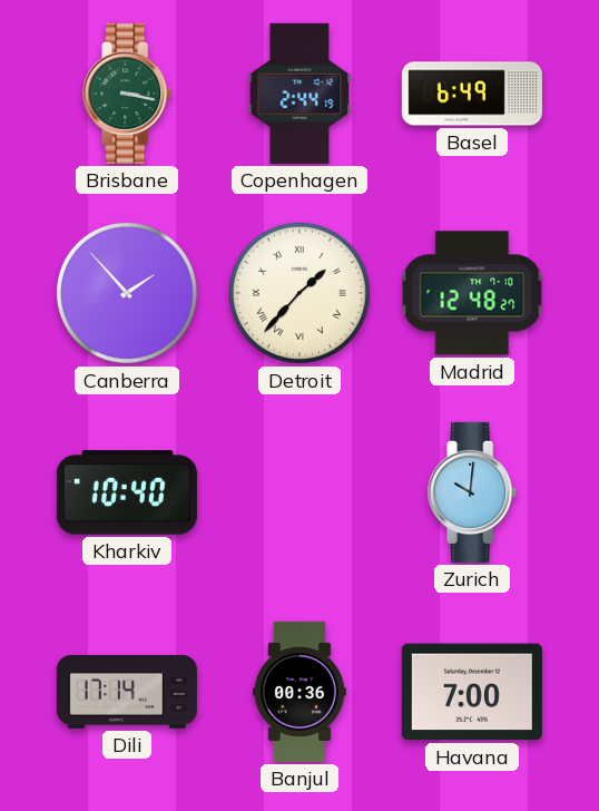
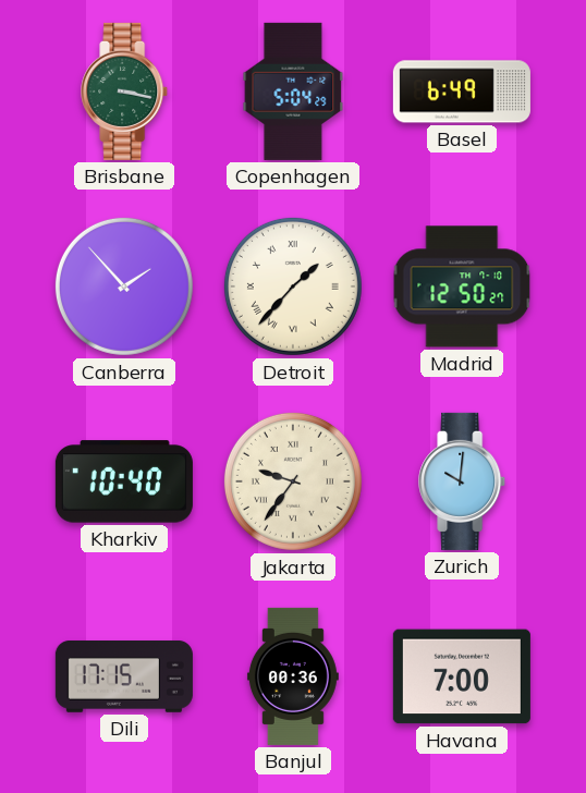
Copenhagen: 2:44 -> 5:04 (293, 91)
Madrid: 12:48 -> 12:50 (462, 286)
Jakarta: none -> 9:36 (293, 481)
Dili: 17:14 -> 17:15 (124, 676)
